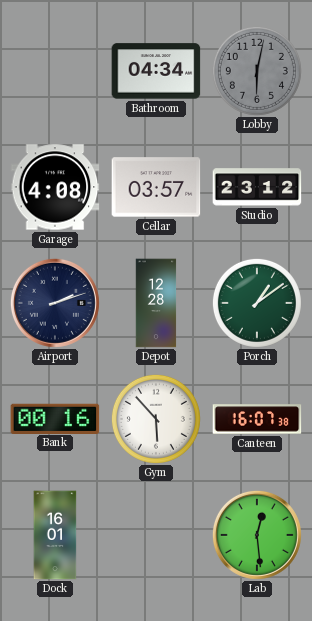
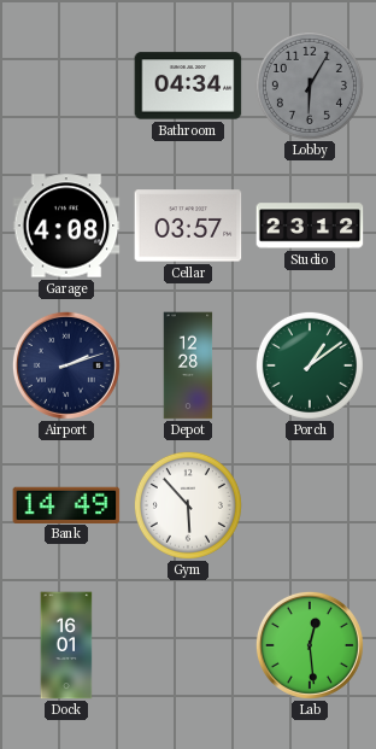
Lobby: 6:02 -> 6:05 (310, 86)
Bank: 00:16 -> 14:49 (66, 504)
Canteen: 16:07 -> none (257, 419)
